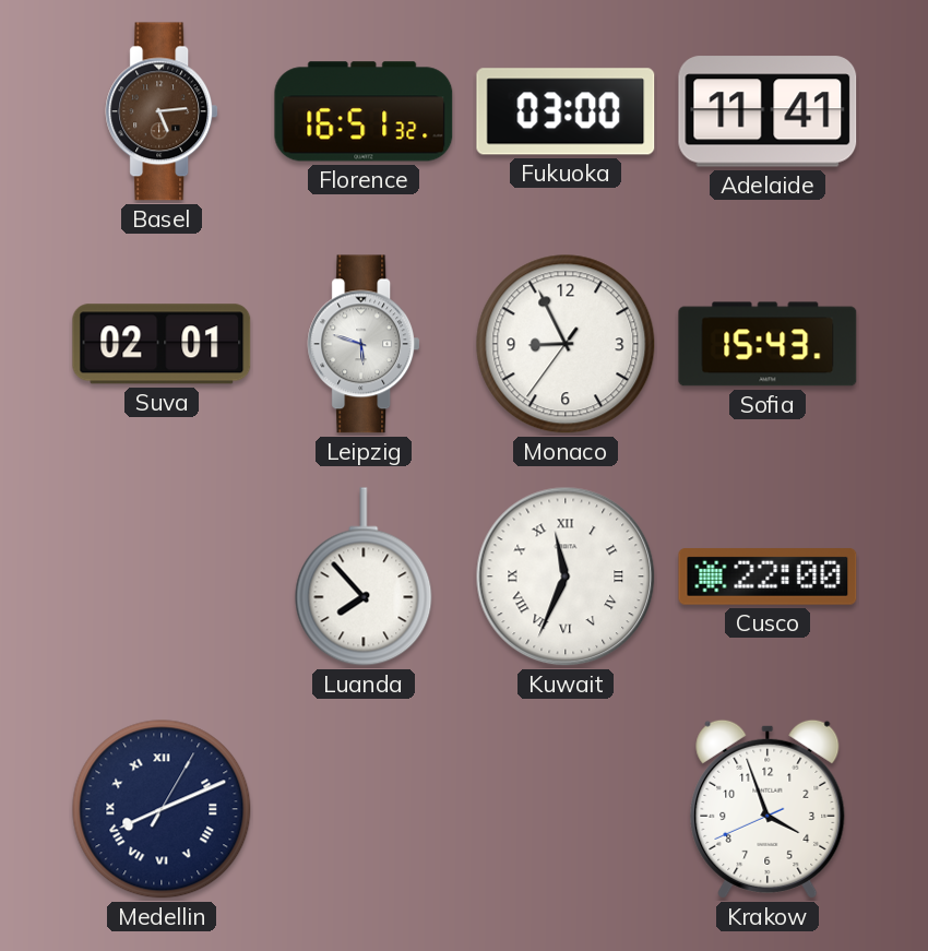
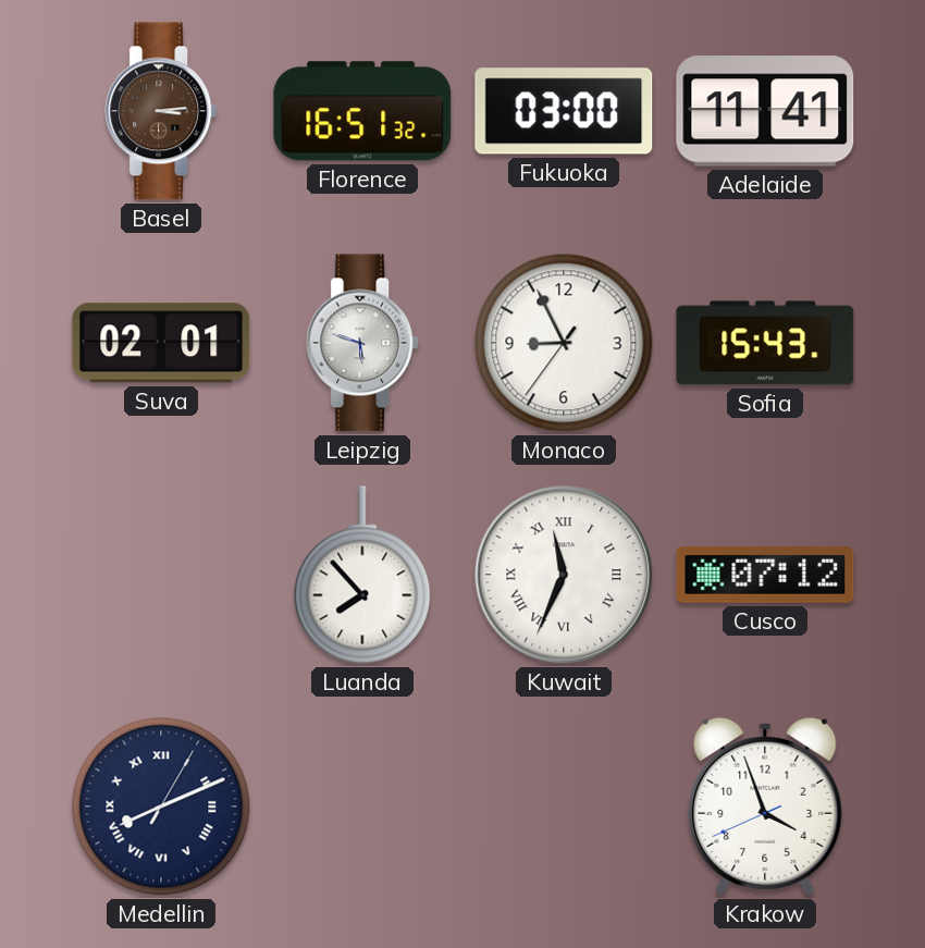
Basel: 5:14 -> 3:14 (161, 111)
Cusco: 22:00 -> 07:12 (765, 575)
